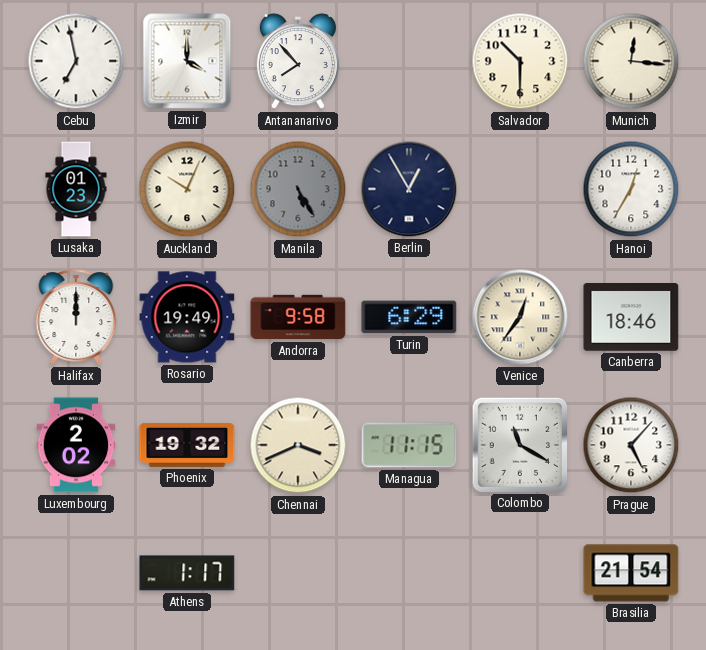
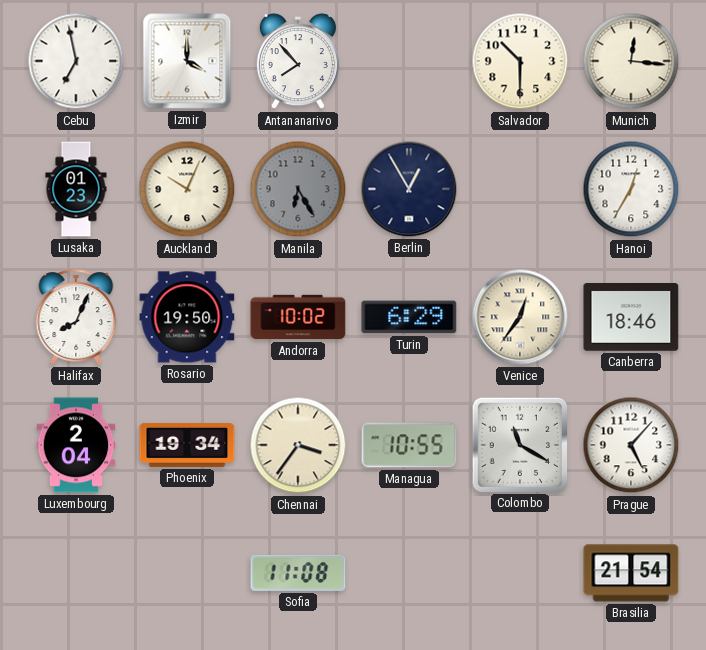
Manila: 5:25 -> 6:25 (298, 189)
Halifax: 12:00 -> 8:04 (76, 317)
Rosario: 19:49 -> 19:50 (187, 317)
Andorra: 9:58 -> 10:02 (298, 317)
Luxembourg: 2:02 -> 2:04 (76, 445)
Phoenix: 19:32 -> 19:34 (187, 445)
Chennai: 3:41 -> 3:36 (298, 445)
Managua: 11:15 -> 10:55 (409, 445)
Athens: 1:17 -> none (187, 573)
Sofia: none -> 11:08 (298, 573)
